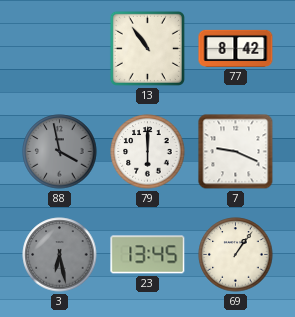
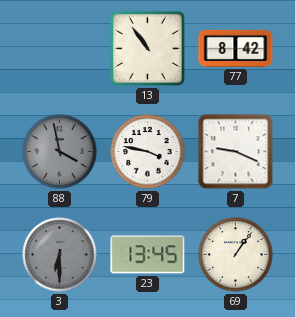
79: 6:00 -> 3:47 (148, 152)
3: 6:28 -> 6:30 (60, 255)
